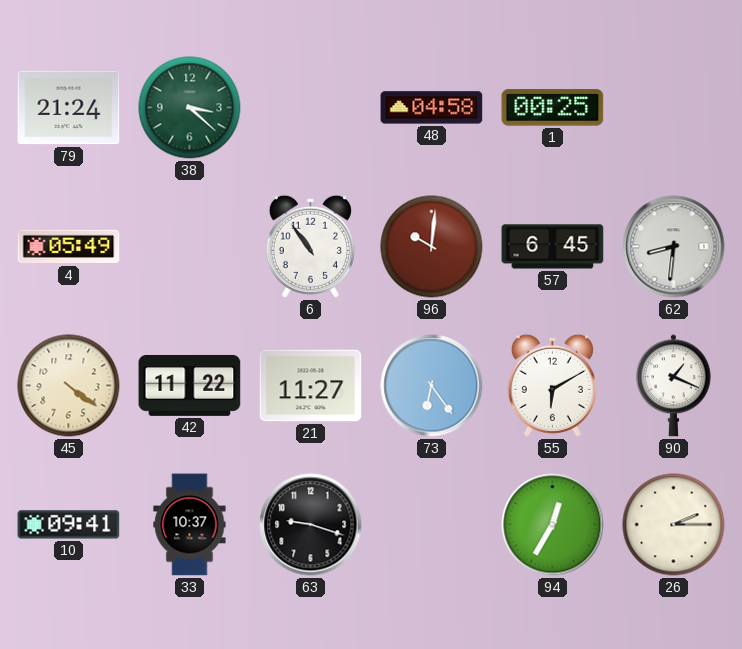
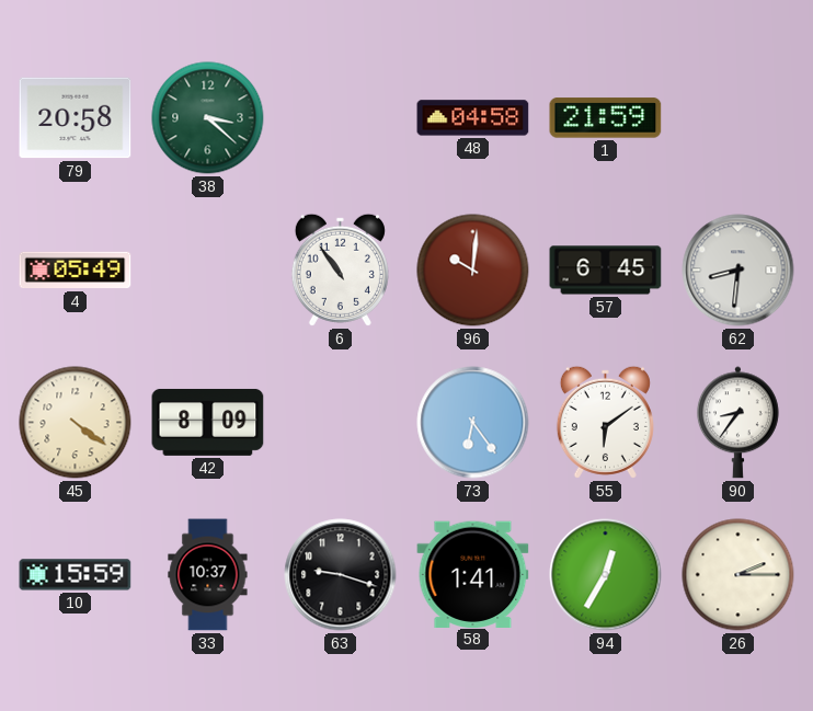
79: 21:24 -> 20:58 (76, 118)
1: 00:25 -> 21:59 (606, 118)
42: 11:22 -> 8:09 (208, 423)
21: 11:27 -> none (311, 386)
55: 6:10 -> 6:09 (605, 422)
90: 1:19 -> 8:36 (737, 423)
10: 09:41 -> 15:59 (76, 575)
58: none -> 1:41 (473, 574)
